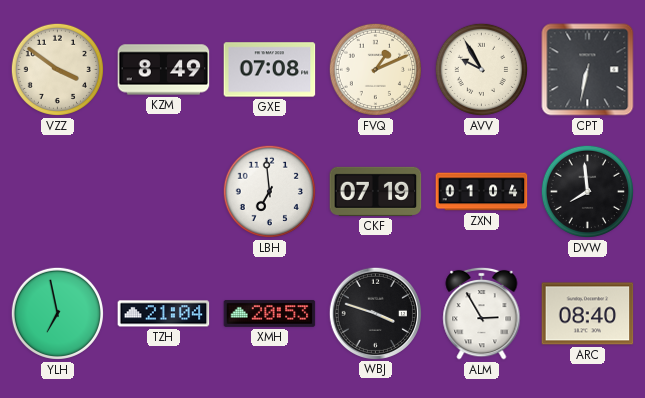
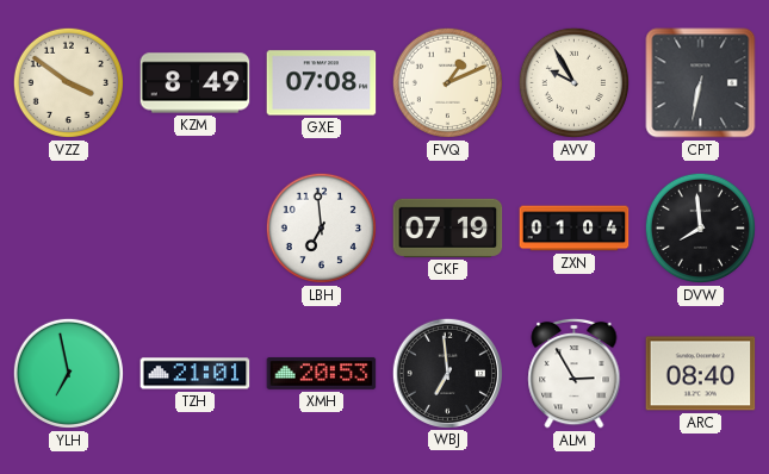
TZH: 21:04 -> 21:01 (196, 374)
WBJ: 3:48 -> 6:59 (447, 373)
